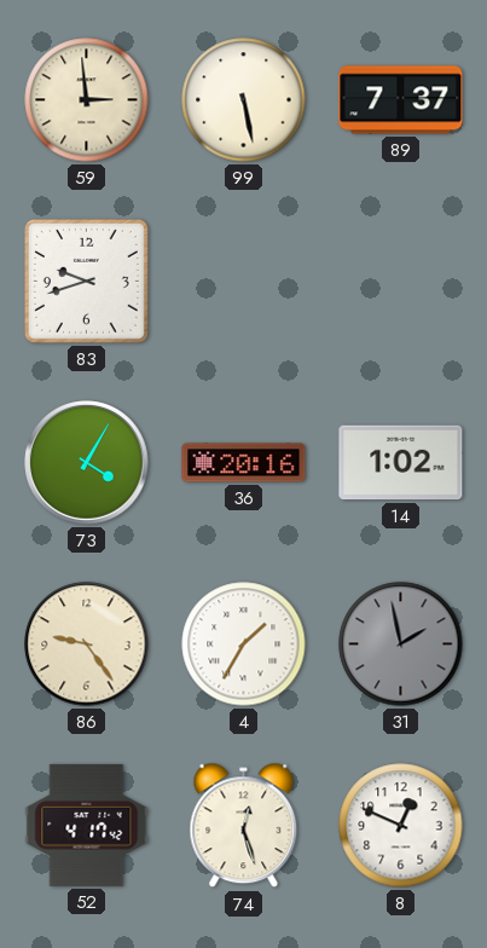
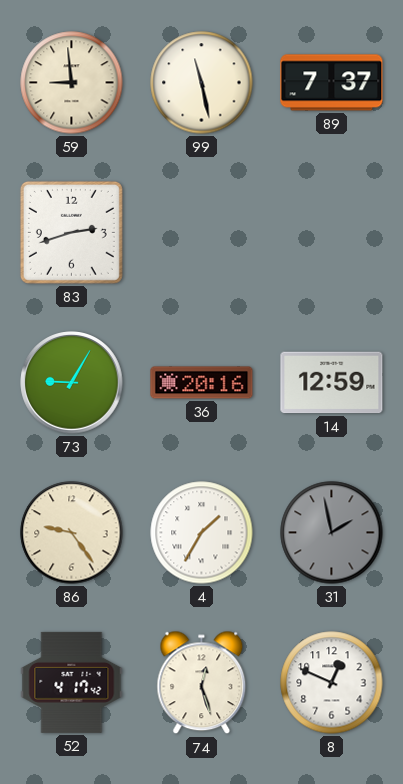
59: 2:59 -> 8:59 (72, 83)
99: 5:28 -> 11:28 (202, 83)
83: 9:42 -> 2:42 (71, 232)
73: 4:05 -> 9:05 (72, 383)
14: 1:02 -> 12:59 (332, 383)
